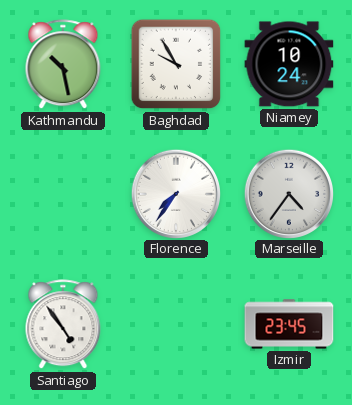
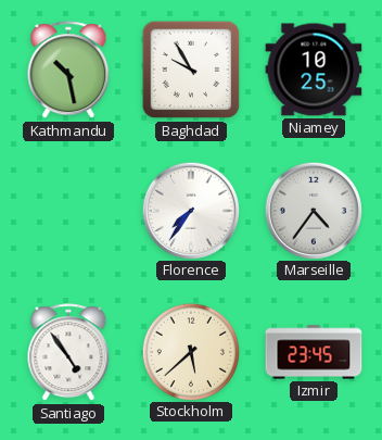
Niamey: 10:24 -> 10:25 (314, 70)
Stockholm: none -> 5:38 (190, 351)
